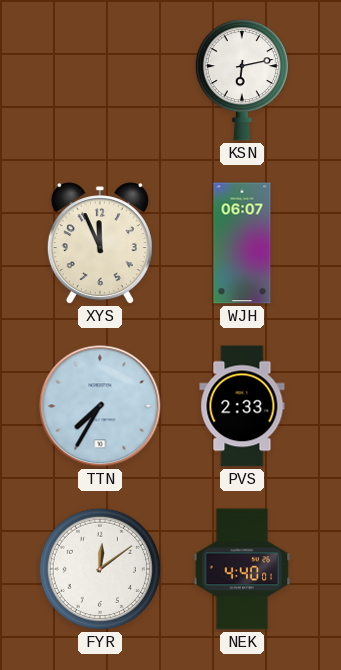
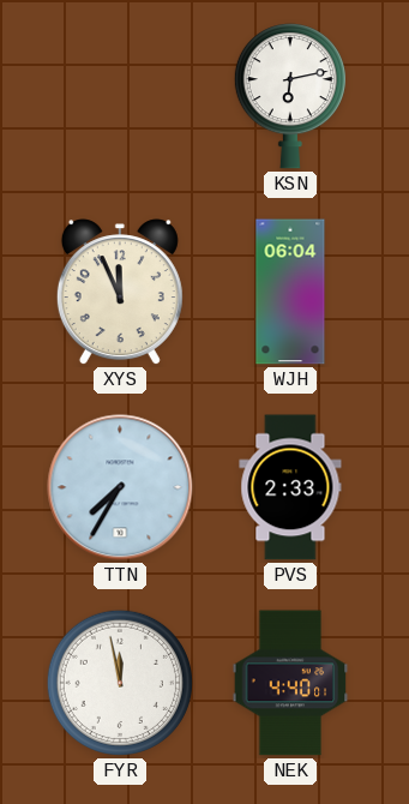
WJH: 06:07 -> 06:04 (290, 292)
FYR: 12:09 -> 11:58 (120, 683)
